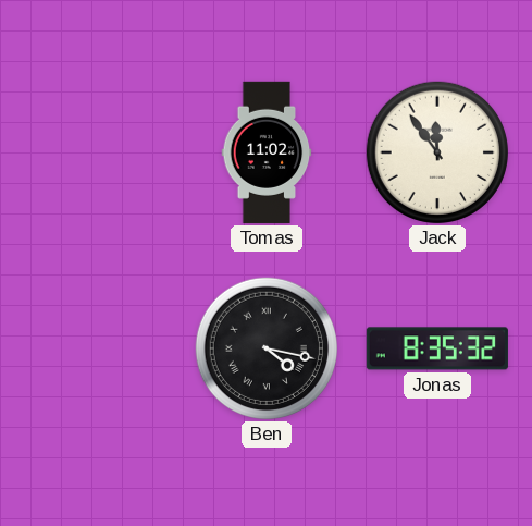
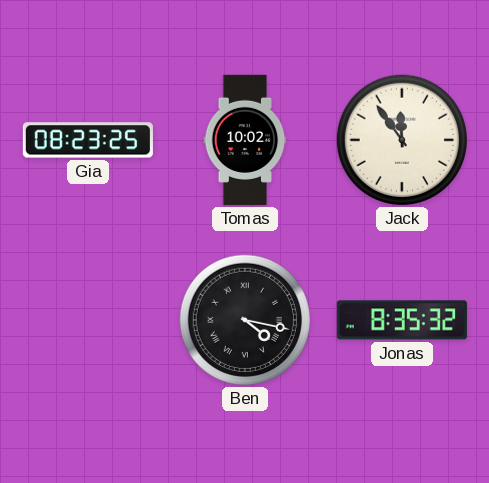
Gia: none -> 08:23 (88, 140)
Tomas: 11:02 -> 10:02 (245, 140)
